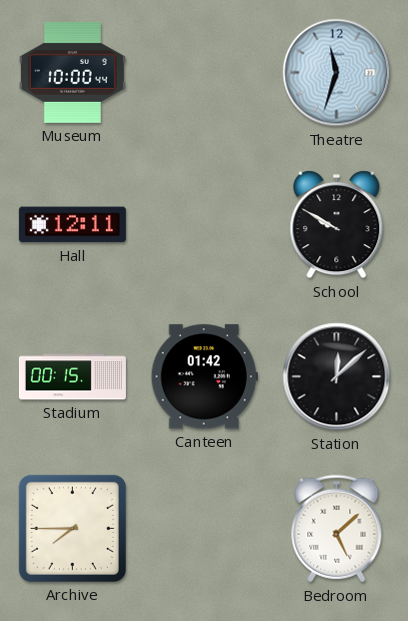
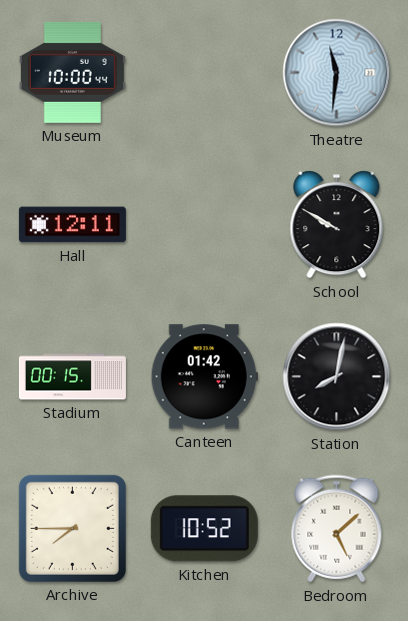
Theatre: 11:33 -> 11:31 (337, 73)
Station: 12:08 -> 8:02 (337, 377)
Kitchen: none -> 10:52 (204, 529)
